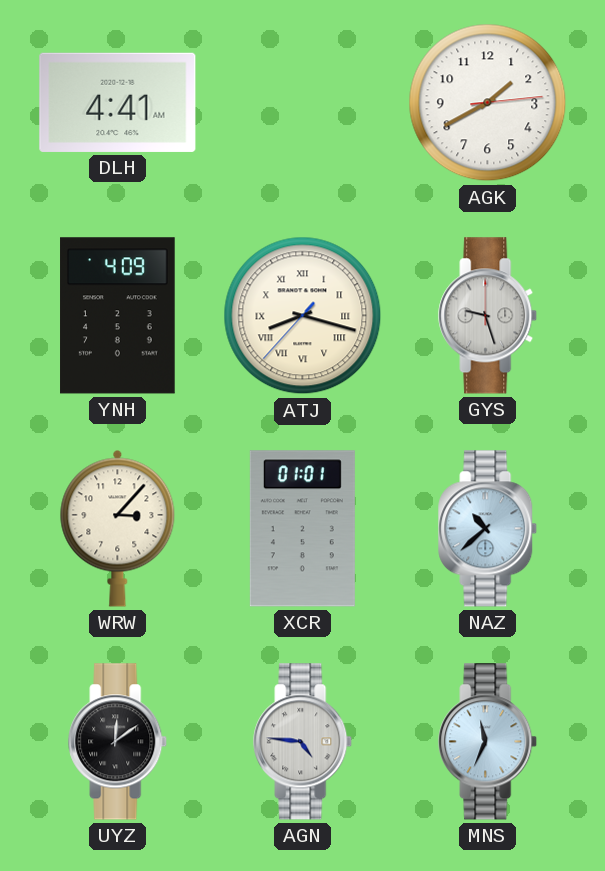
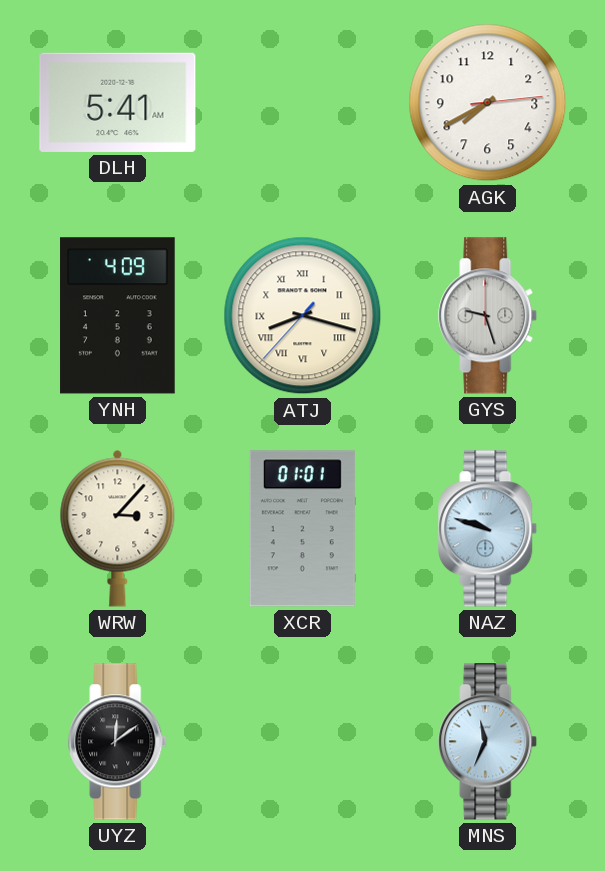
DLH: 4:41 -> 5:41 (118, 102)
AGK: 1:40 -> 7:40 (488, 103)
NAZ: 10:38 -> 9:48 (488, 529)
AGN: 4:46 -> none (303, 742)
